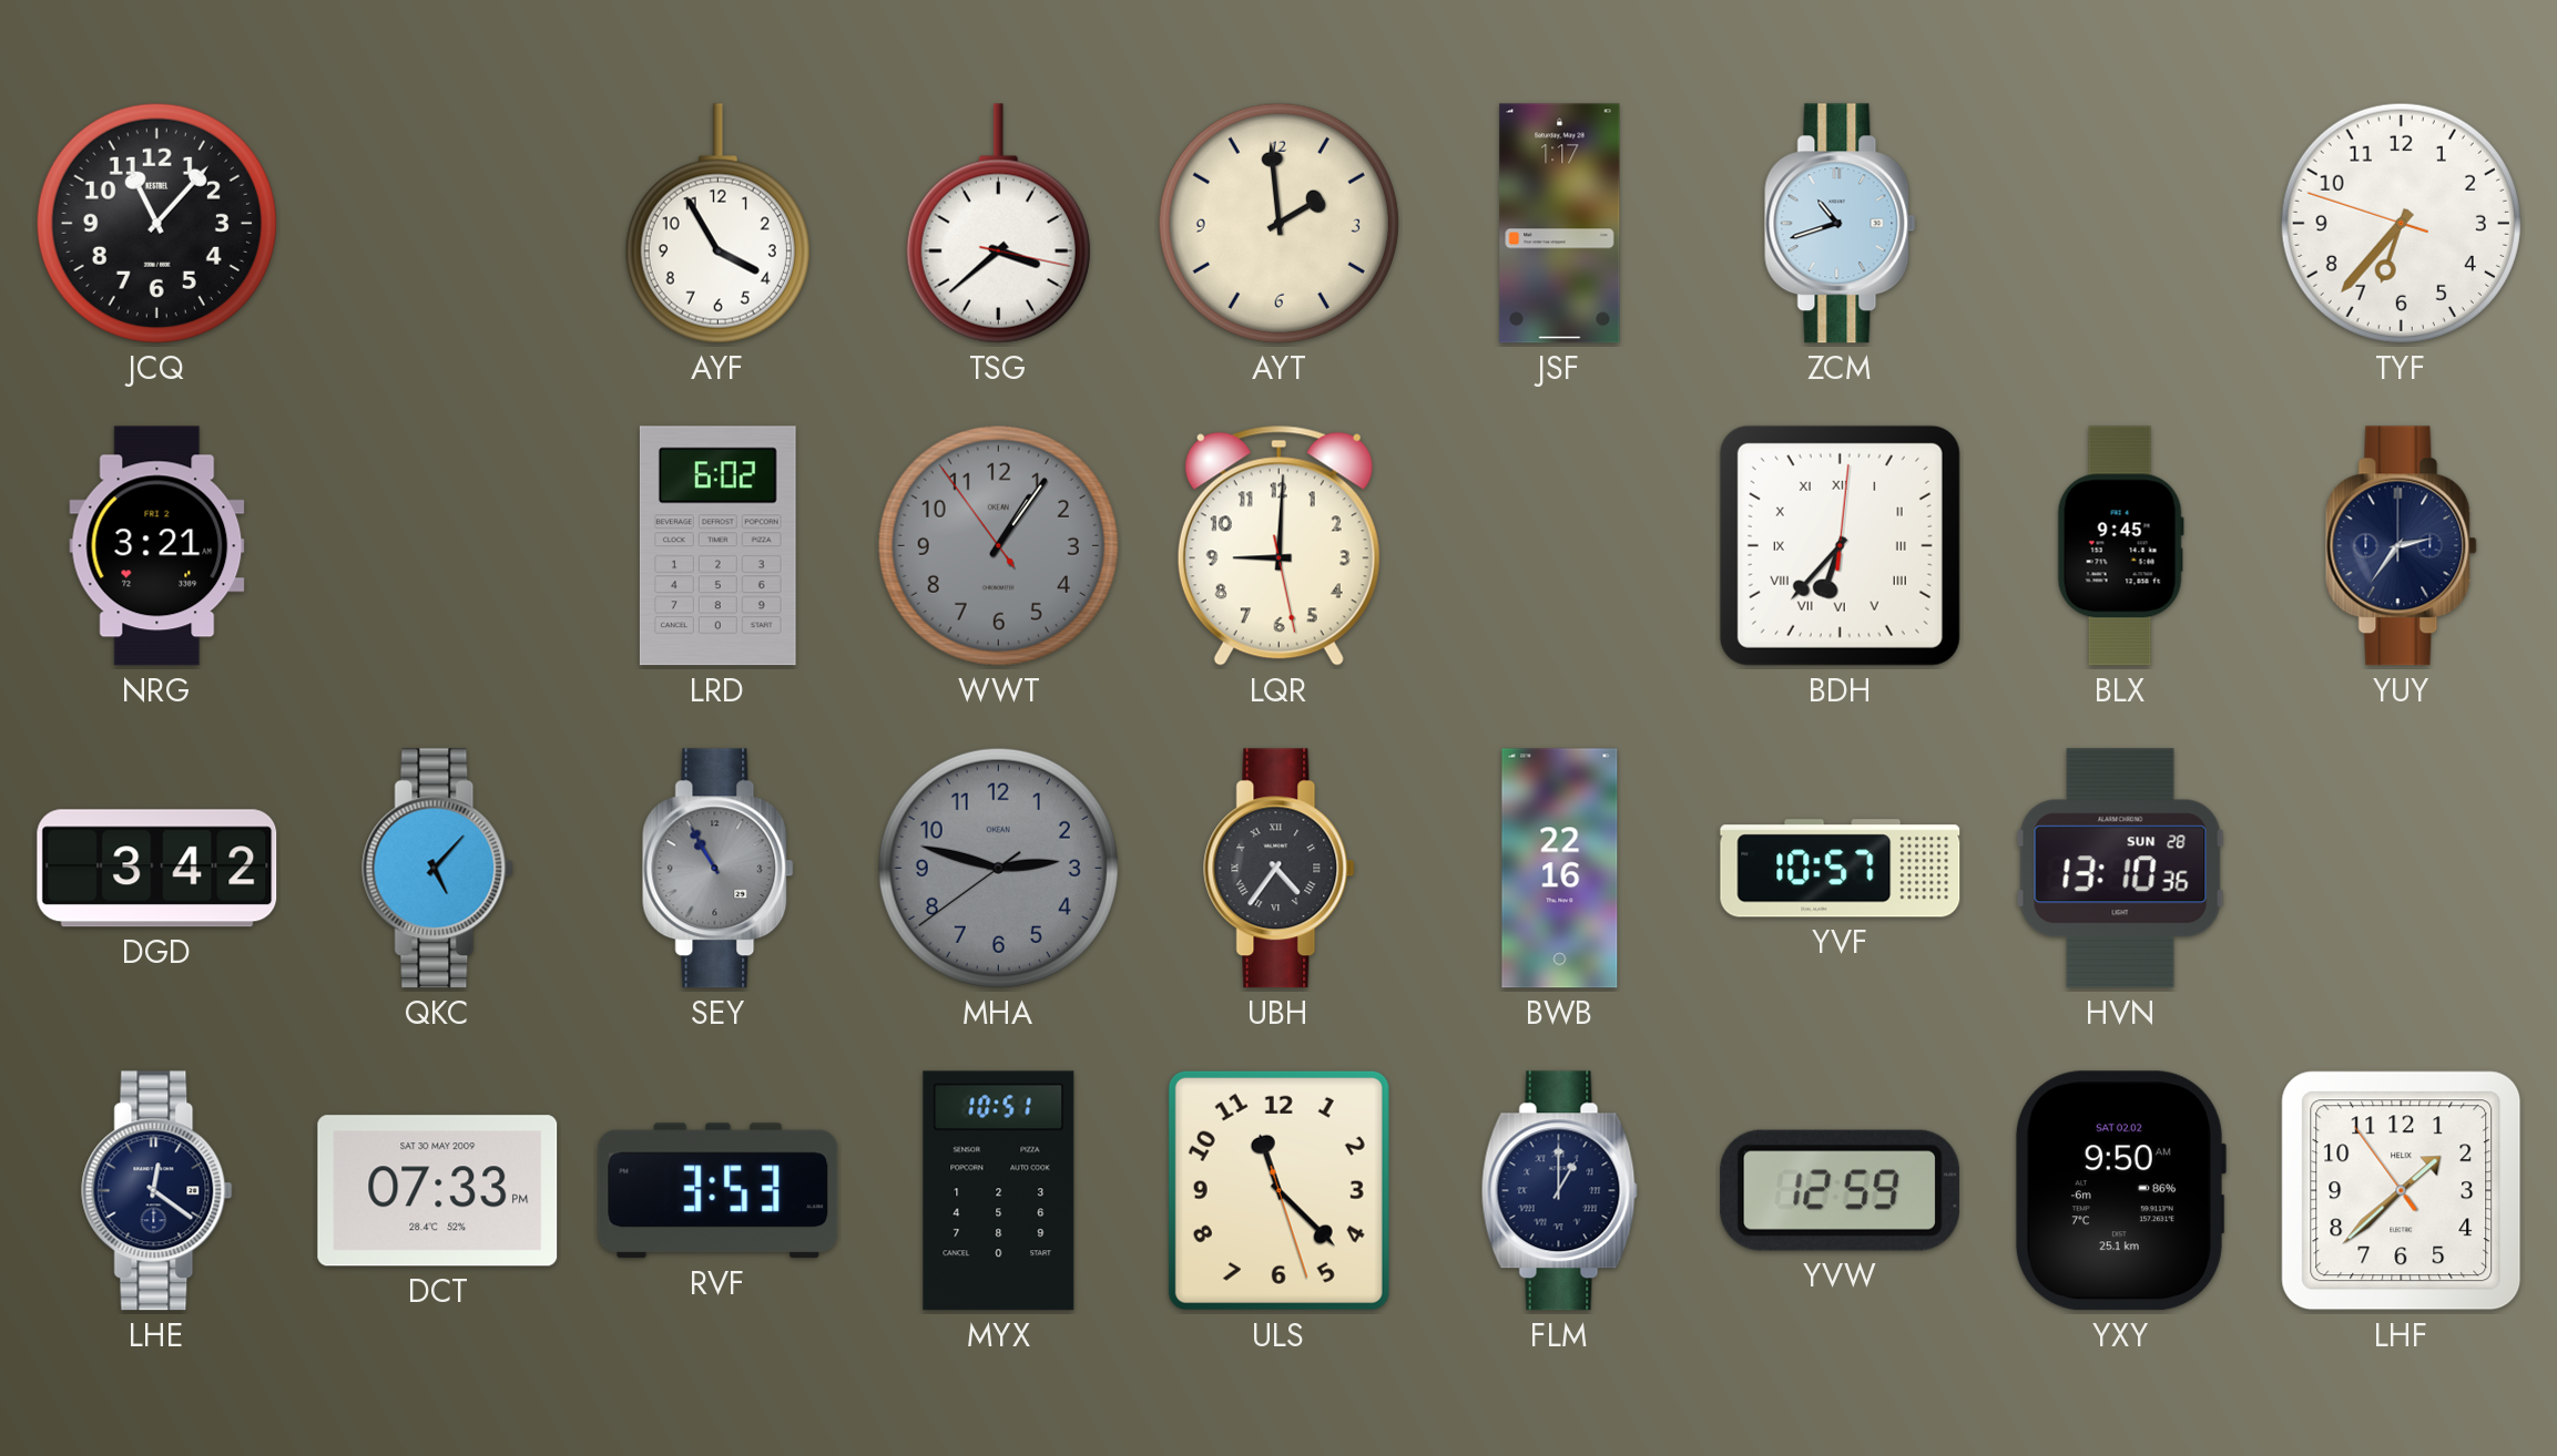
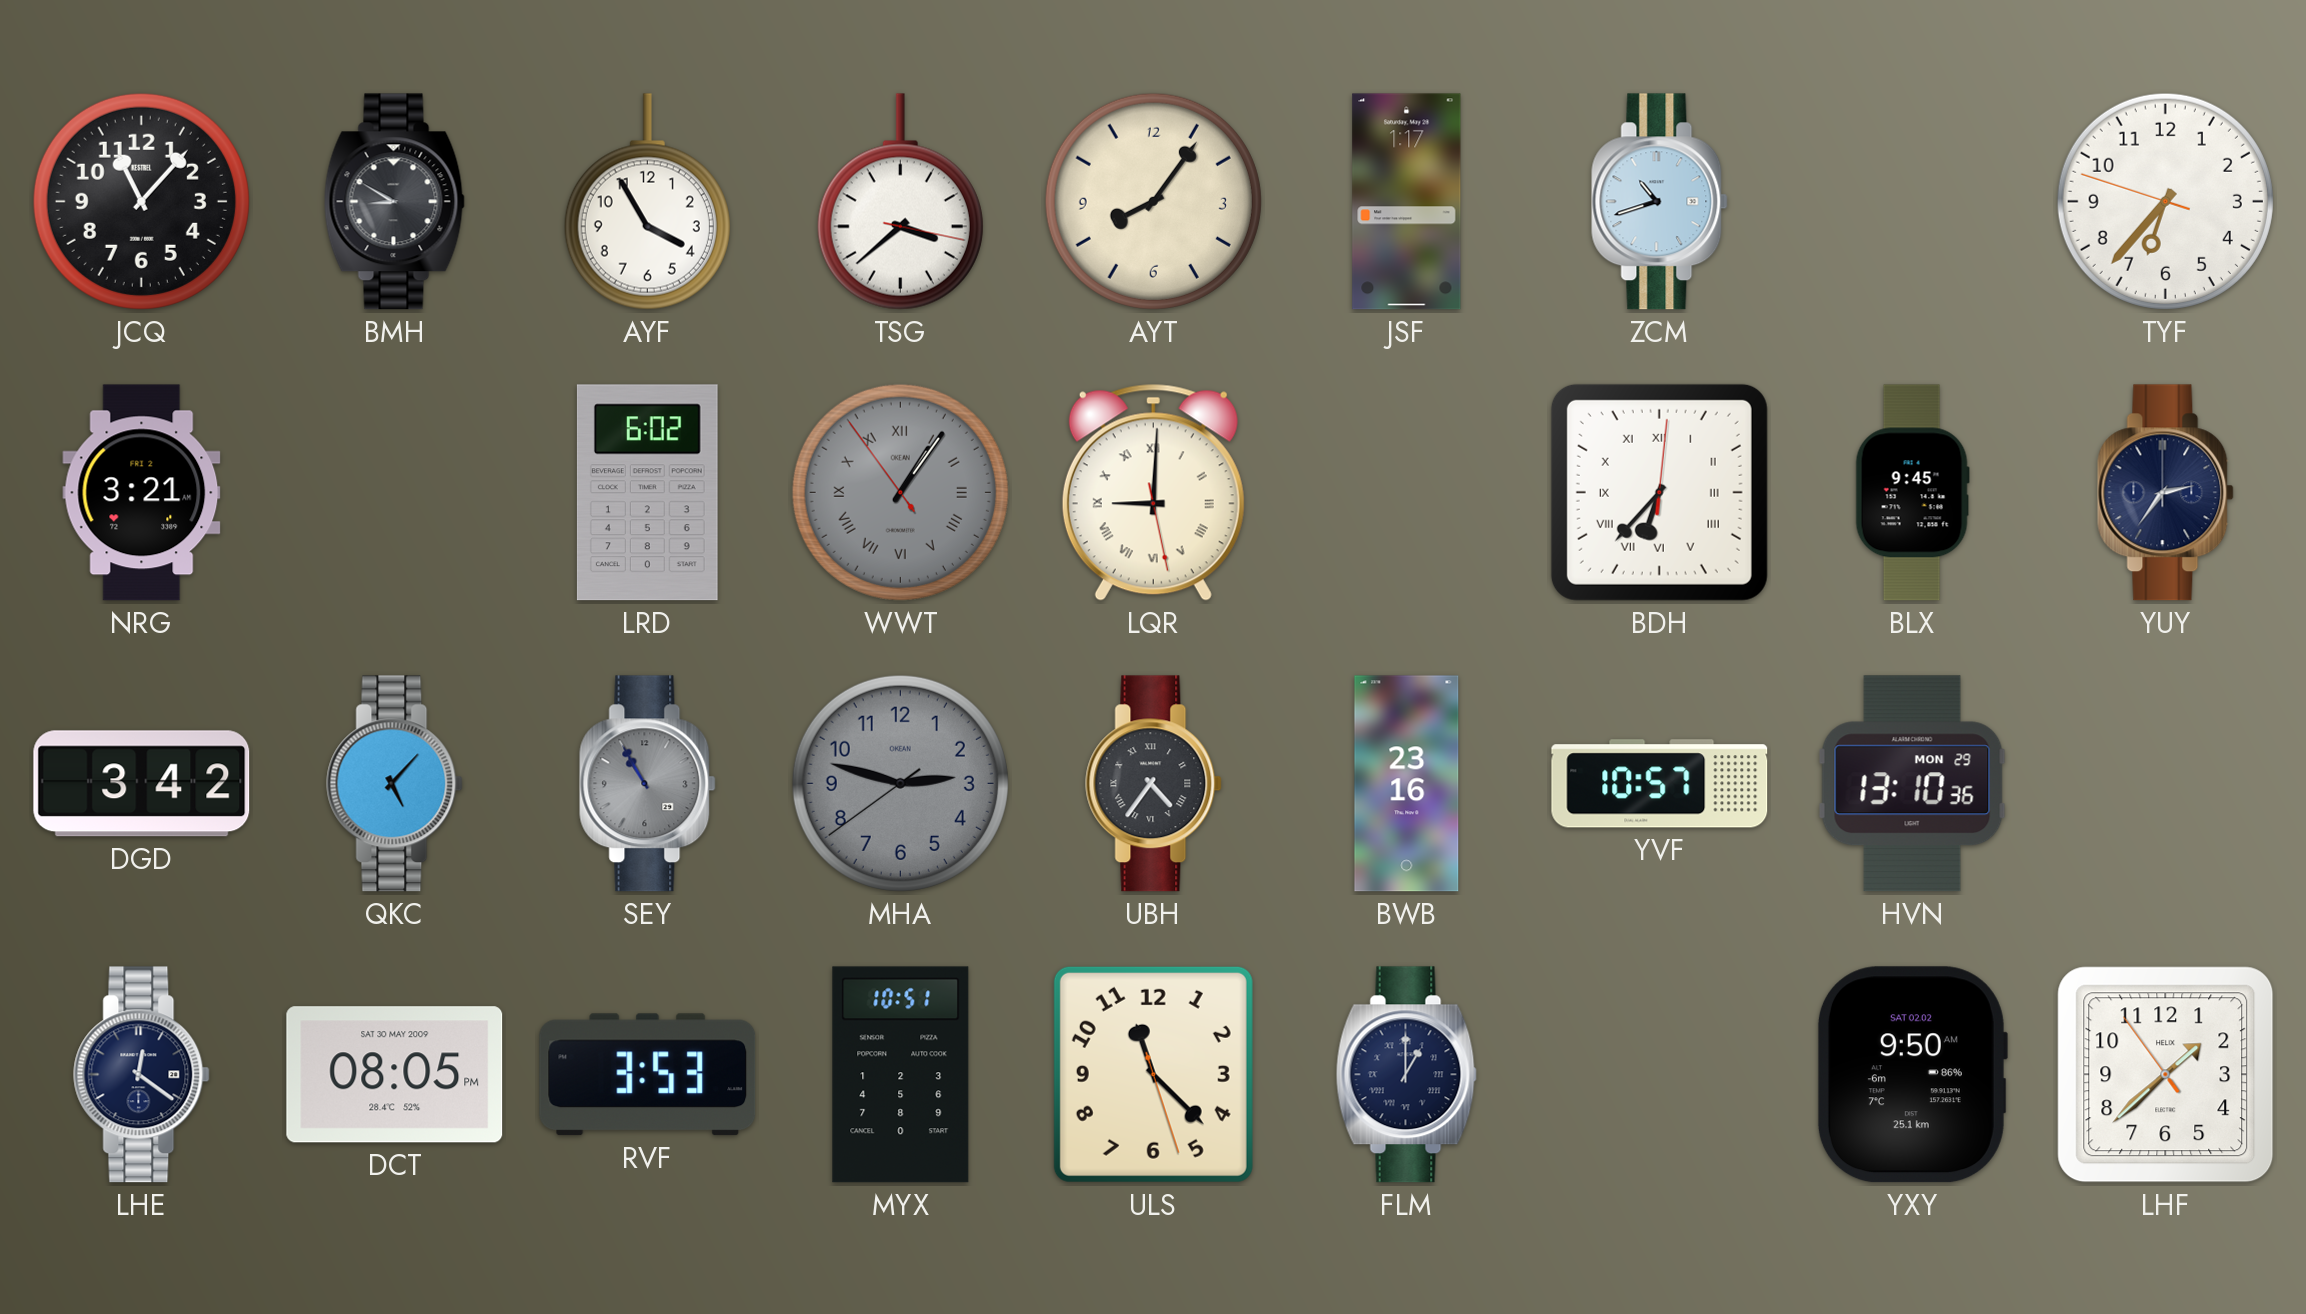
BMH: none -> 8:50 (394, 202)
AYT: 1:59 -> 8:06 (1153, 201)
WWT numerals: Arabic -> Roman (900, 492)
LQR numerals: Arabic -> Roman (1153, 492)
BWB: 22:16 -> 23:16 (1407, 784)
HVN date: SUN 28 -> MON 29 (1912, 784)
DCT: 07:33 -> 08:05 (395, 1075)
YVW: 12:59 -> none (1840, 1190)
